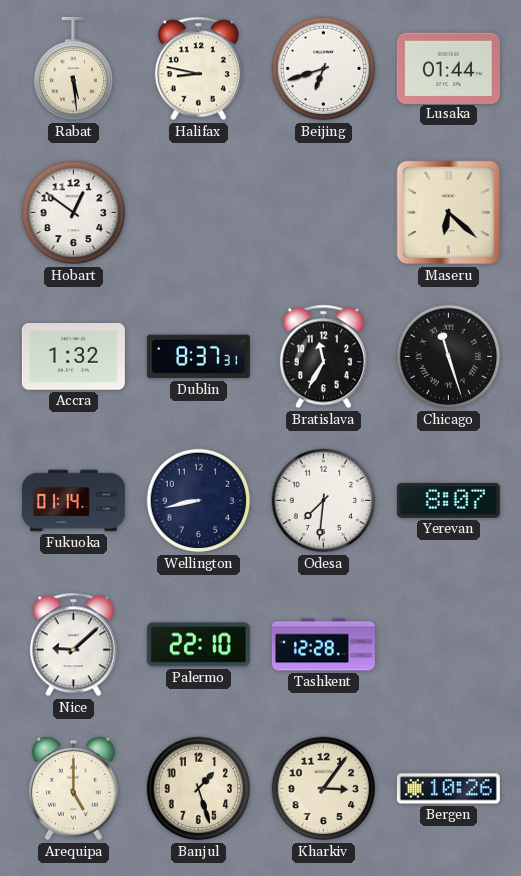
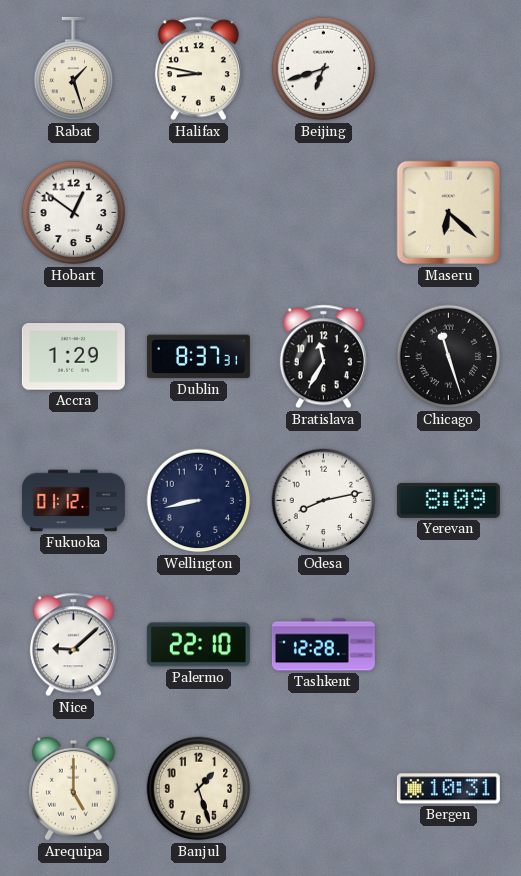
Rabat: 5:29 -> 1:27 (73, 69)
Lusaka: 01:44 -> none (448, 68)
Accra: 1:32 -> 1:29 (73, 357)
Fukuoka: 01:14 -> 01:12 (73, 501)
Odesa: 7:31 -> 8:13 (324, 501)
Yerevan: 8:07 -> 8:09 (448, 500)
Kharkiv: 3:06 -> none (324, 789)
Bergen: 10:26 -> 10:31 (448, 789)
